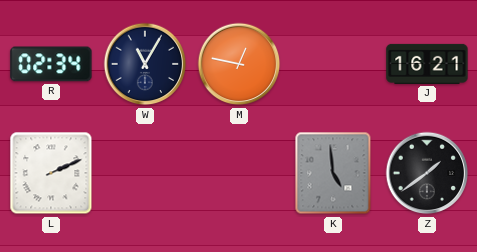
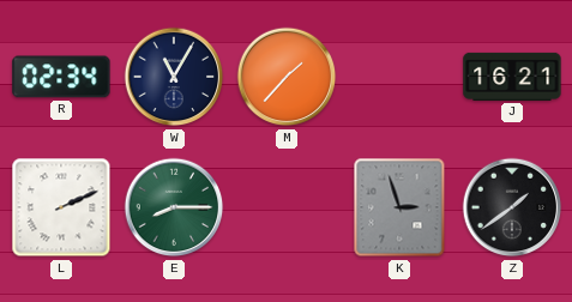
M: 12:47 -> 1:37 (287, 77)
E: none -> 8:15 (174, 207)
K: 4:59 -> 2:57 (399, 207)
